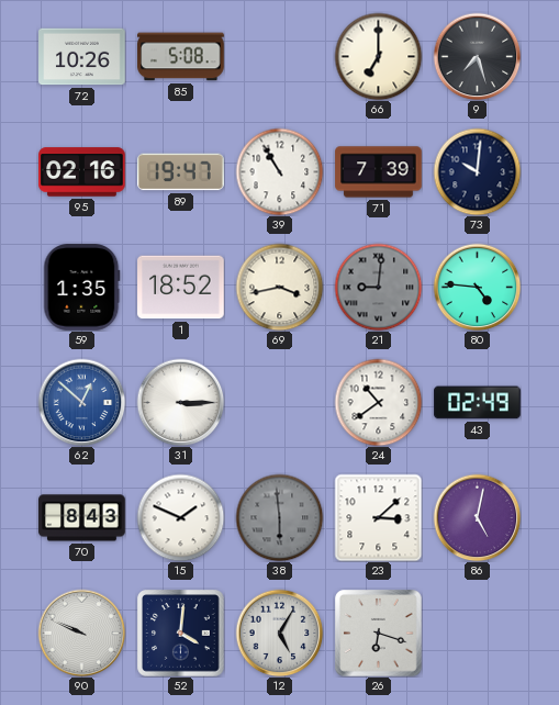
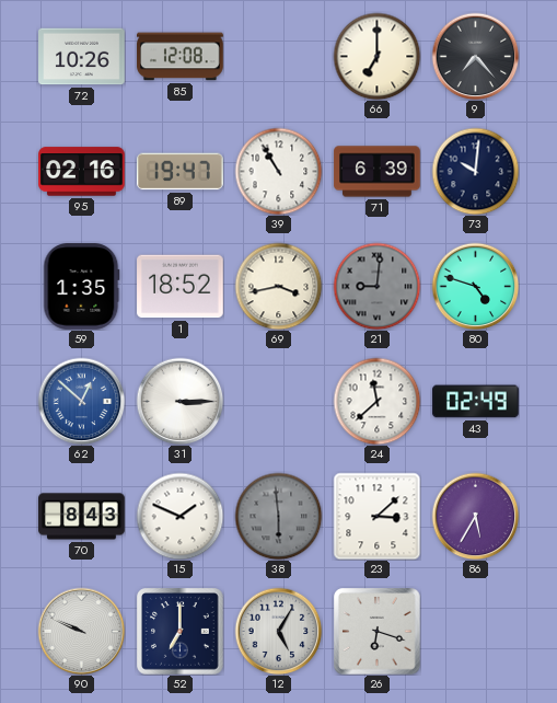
85: 5:08 -> 12:08 (181, 57)
9: 7:27 -> 7:23 (475, 56)
71: 7:39 -> 6:39 (378, 172)
80: 4:46 -> 4:48 (475, 286)
24: 10:39 -> 11:38 (376, 401)
86: 5:02 -> 5:35 (475, 516)
52: 4:01 -> 7:00 (181, 632)
